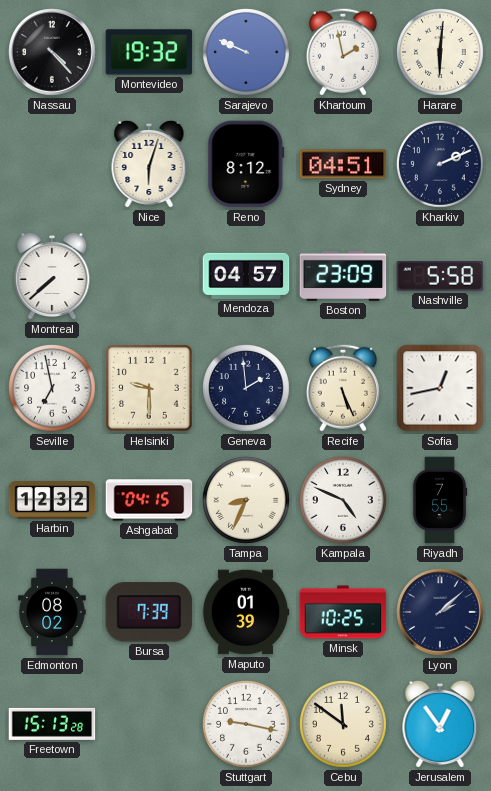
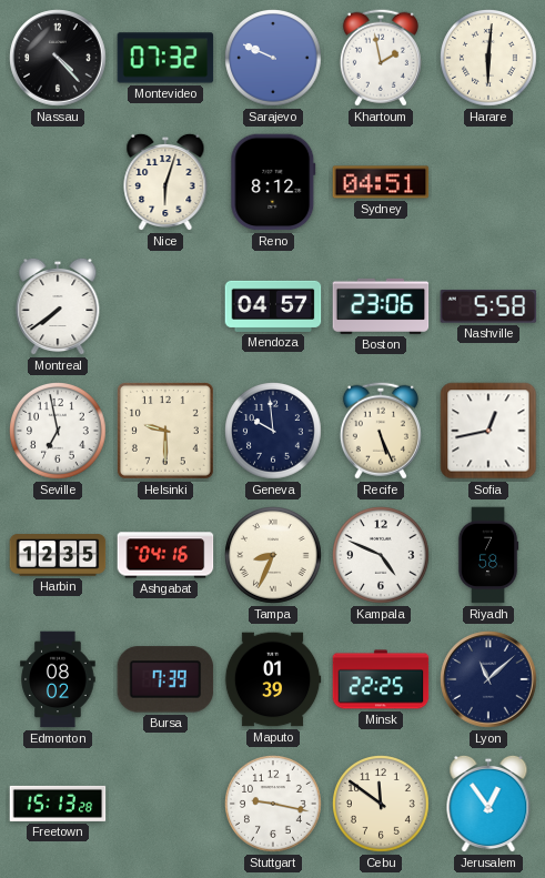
Montevideo: 19:32 -> 07:32 (165, 58)
Kharkiv: 2:11 -> none (441, 165)
Montreal: 7:38 -> 7:39 (58, 306)
Boston: 23:09 -> 23:06 (381, 306)
Geneva: 1:59 -> 9:59 (274, 432)
Harbin: 12:32 -> 12:35 (58, 555)
Ashgabat: 04:15 -> 04:16 (165, 555)
Riyadh: 7:55 -> 7:58 (488, 555)
Minsk: 10:25 -> 22:25 (381, 679)
Lyon: 2:08 -> 11:08 (488, 679)
